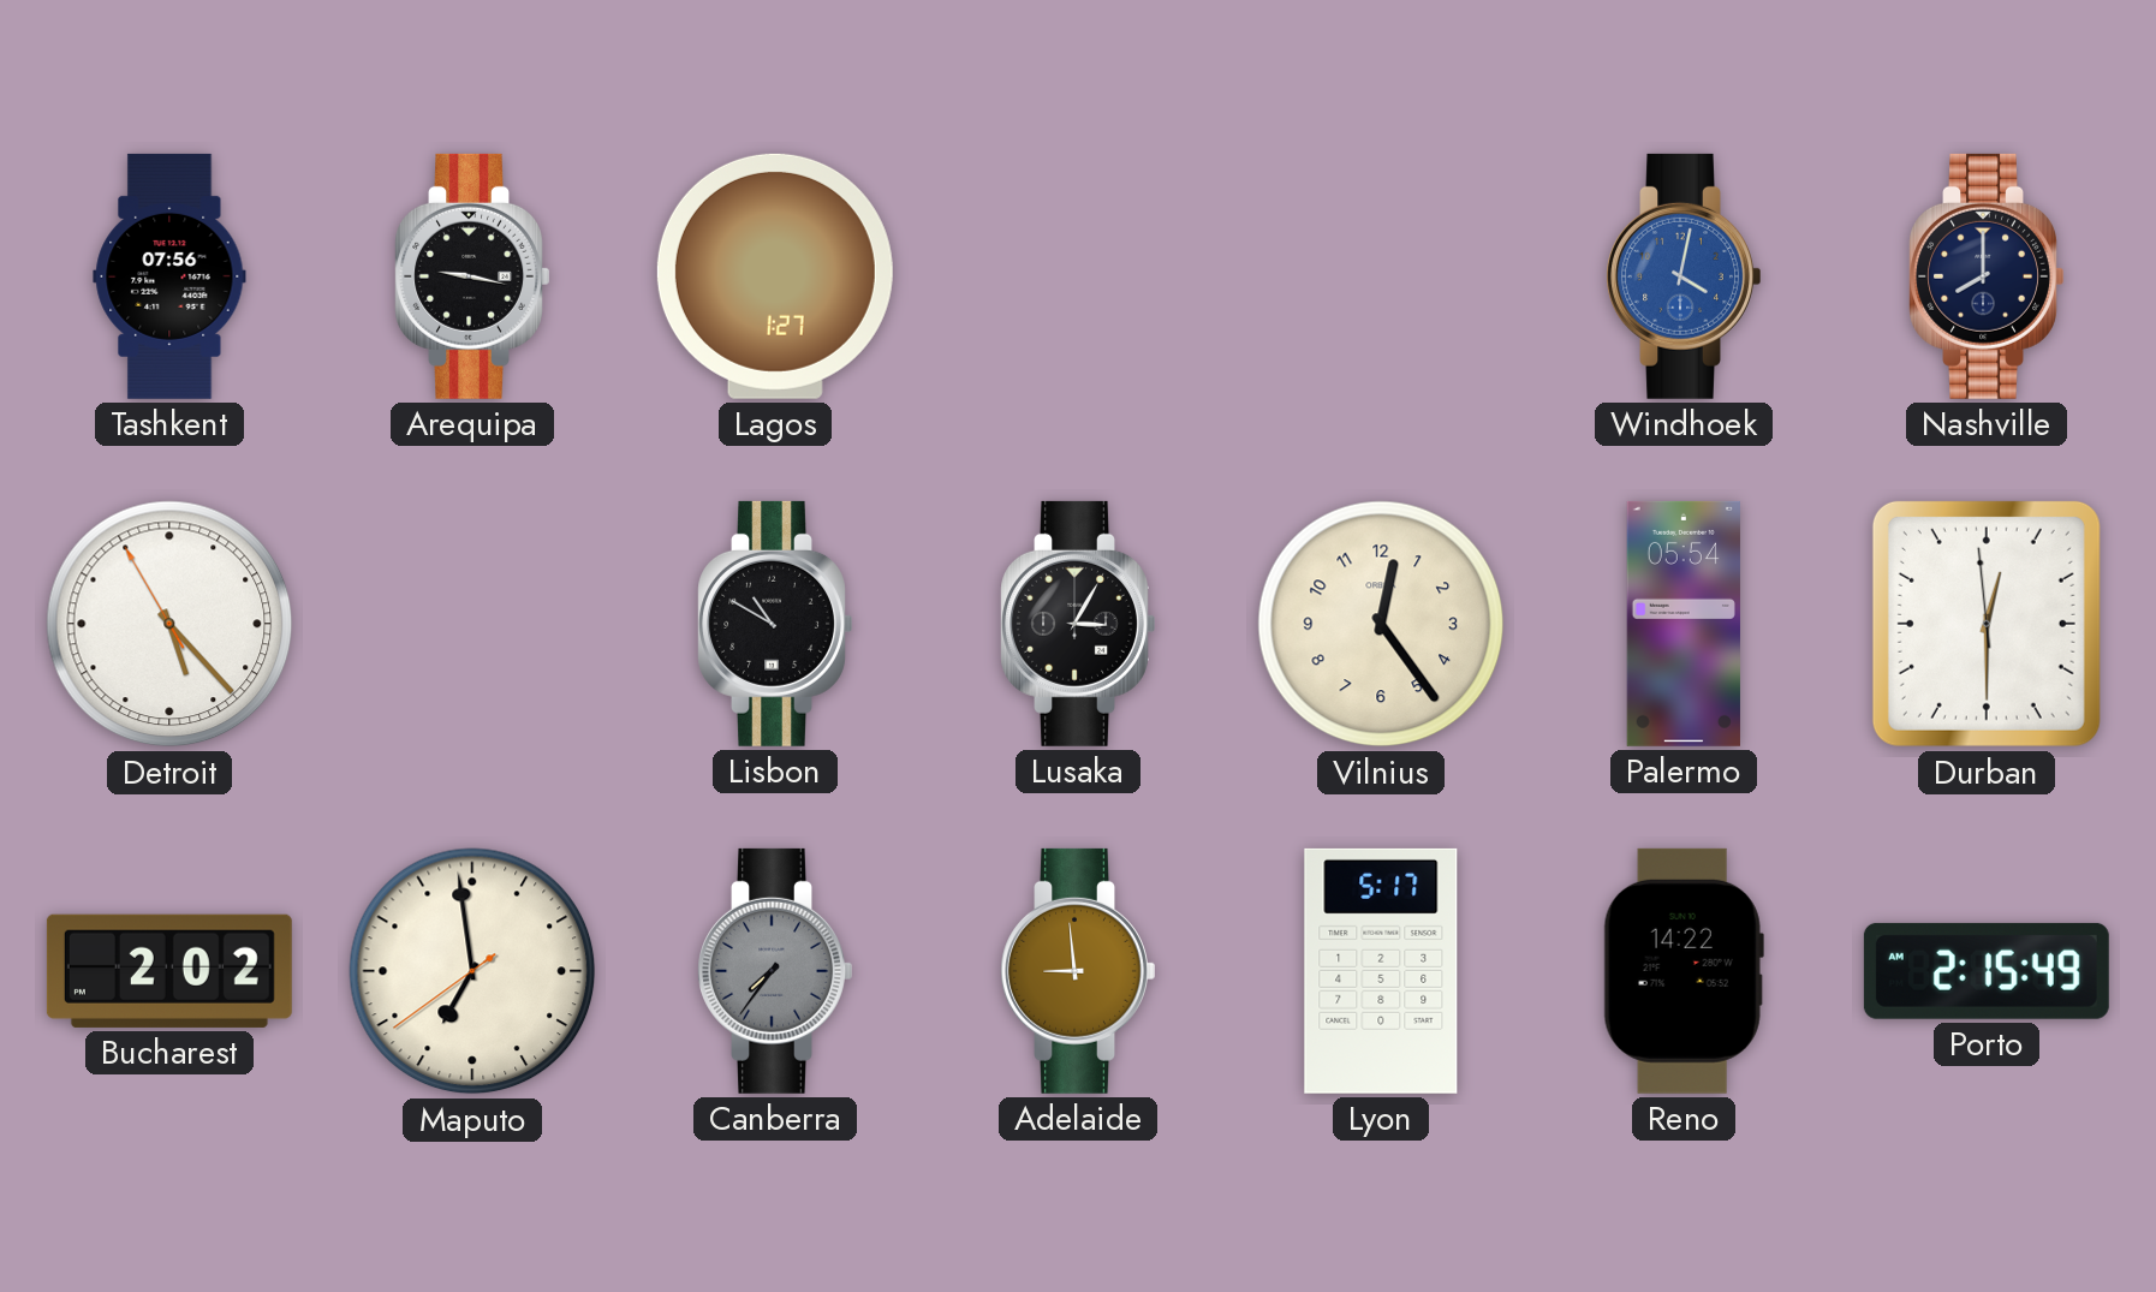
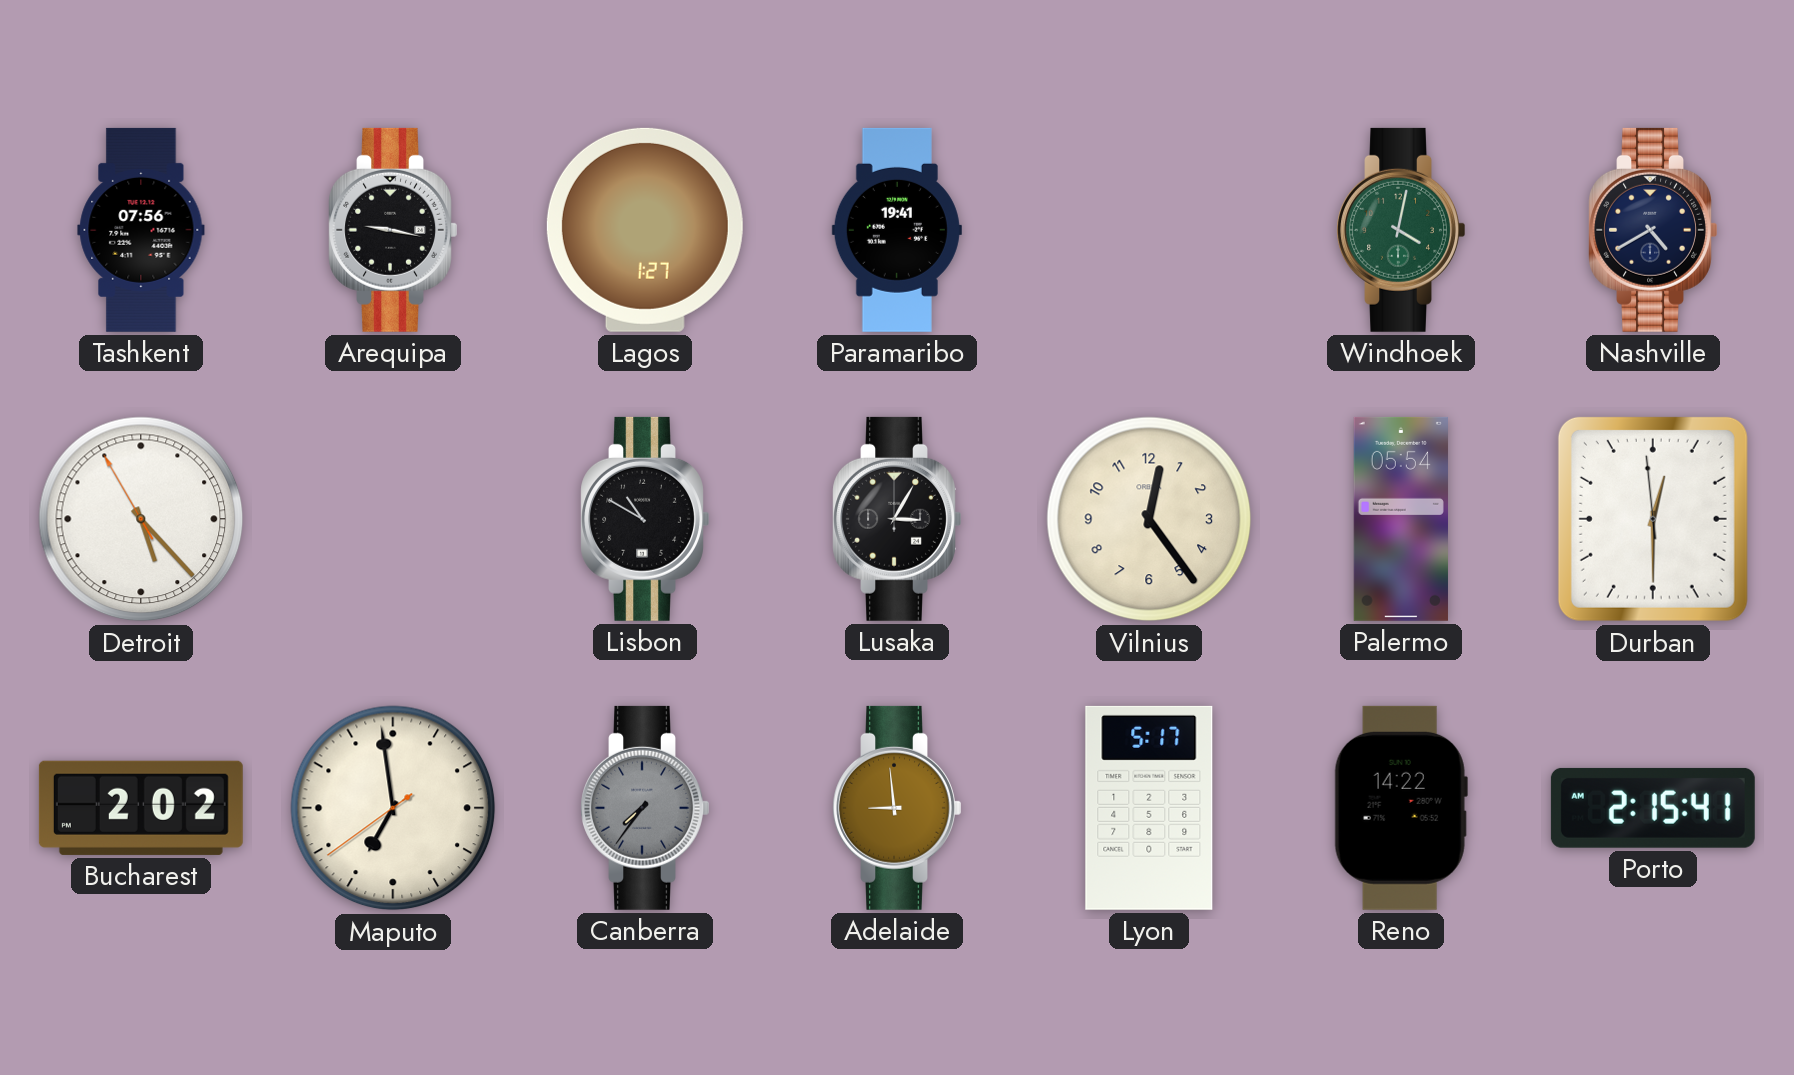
Paramaribo: none -> 19:41 (897, 230)
Windhoek dial: blue -> green (1401, 230)
Nashville: 8:00 -> 4:40 (1653, 230)
Porto: 2:15:49 -> 2:15:41 (1653, 808)
